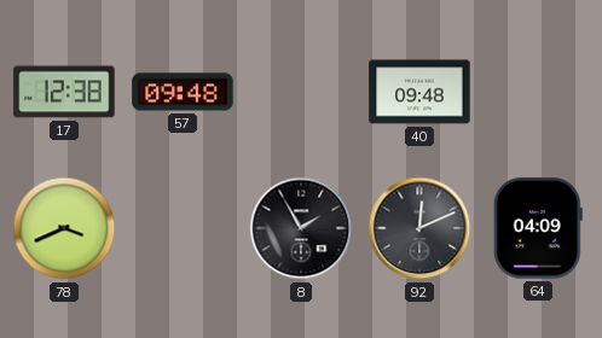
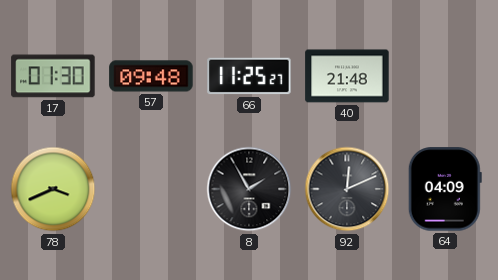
17: 12:38 -> 01:30 (53, 76)
66: none -> 11:25 (249, 76)
40: 09:48 -> 21:48 (347, 76)
